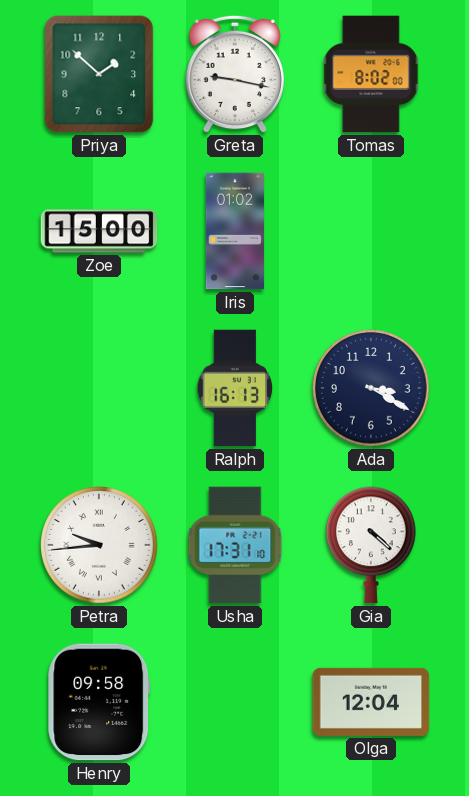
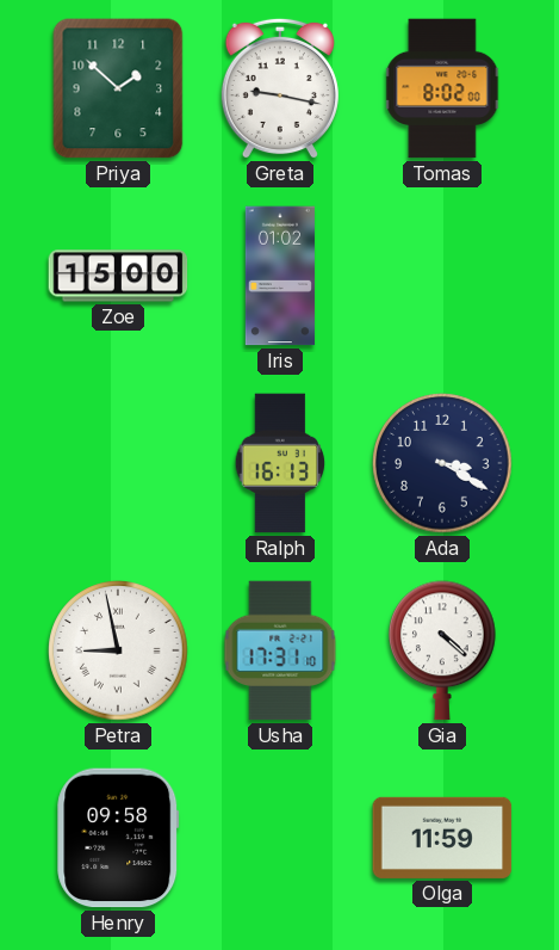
Petra: 9:44 -> 8:58 (118, 650)
Olga: 12:04 -> 11:59 (442, 838)
